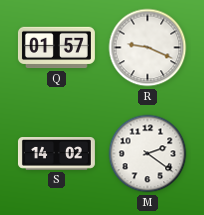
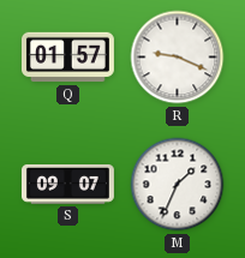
S: 14:02 -> 09:07 (67, 185)
M: 2:21 -> 1:34 (178, 185)
